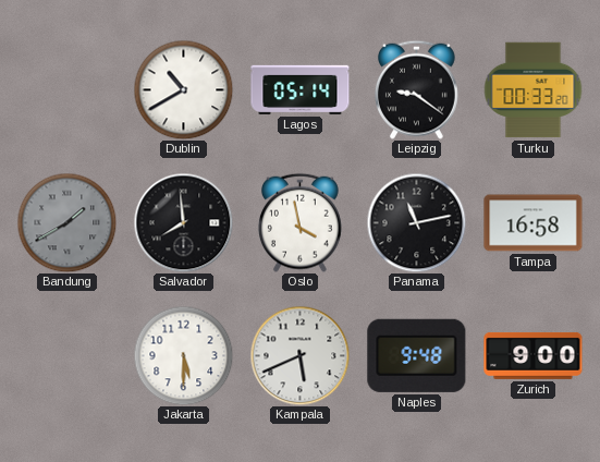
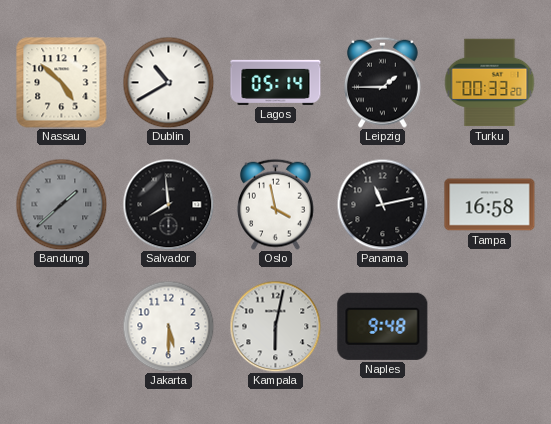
Nassau: none -> 4:52 (62, 83)
Leipzig: 9:21 -> 1:45 (383, 82)
Bandung: 1:40 -> 1:38 (61, 204)
Kampala: 5:41 -> 6:02 (275, 326)
Zurich: 9:00 -> none (534, 355)
